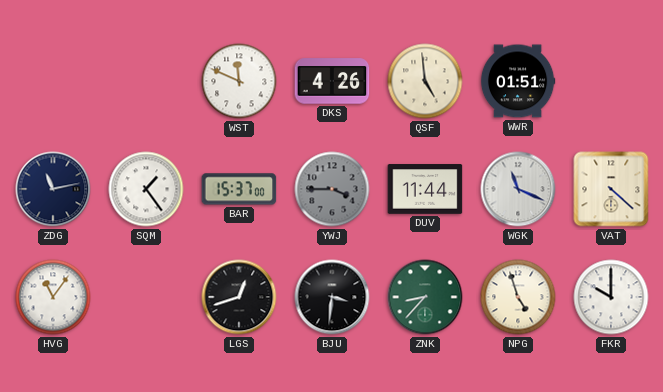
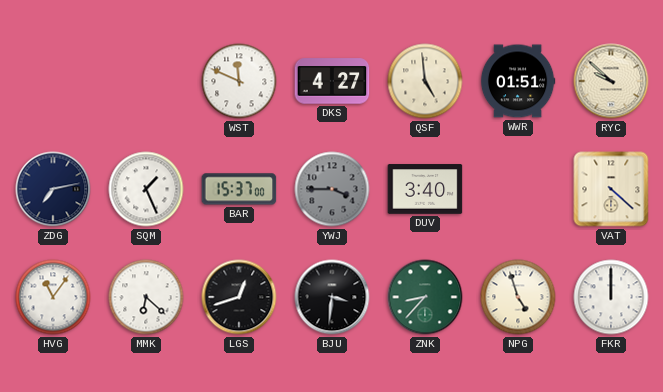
DKS: 4:26 -> 4:27 (332, 81)
RYC: none -> 9:52 (611, 81)
ZDG: 11:13 -> 7:13 (53, 189)
SQM: 1:24 -> 1:26 (146, 189)
DUV: 11:44 -> 3:40 (425, 189)
WGK: 11:19 -> none (518, 189)
MMK: none -> 6:22 (146, 297)
FKR: 10:00 -> 12:00 (611, 297)
